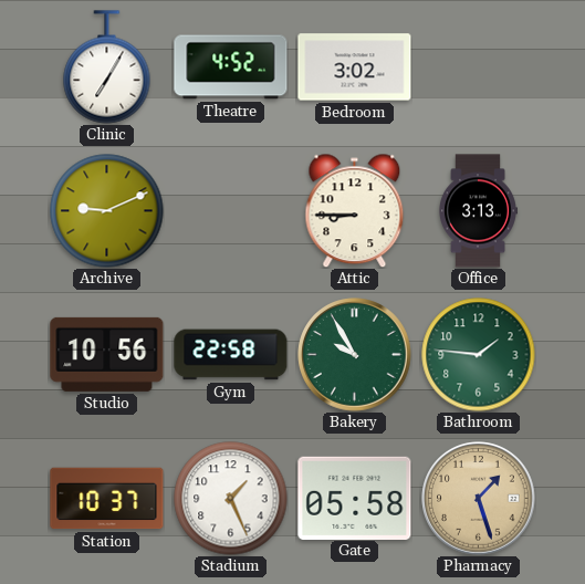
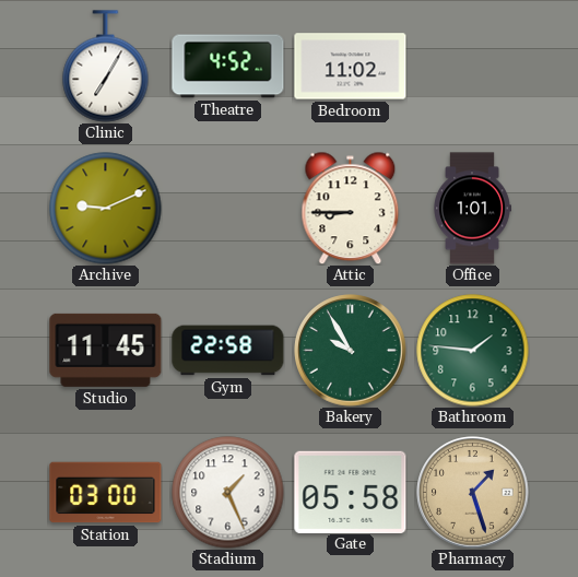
Bedroom: 3:02 -> 11:02 (351, 67)
Office: 3:13 -> 1:01 (473, 209)
Studio: 10:56 -> 11:45 (106, 350)
Station: 10:37 -> 03:00 (106, 493)
